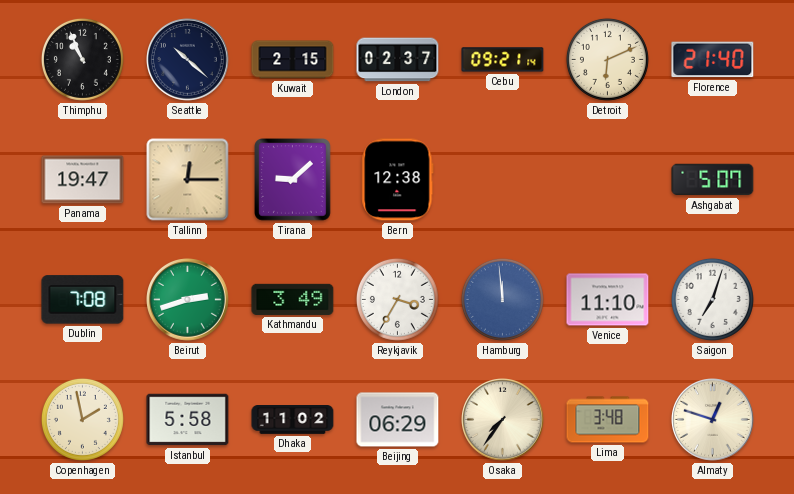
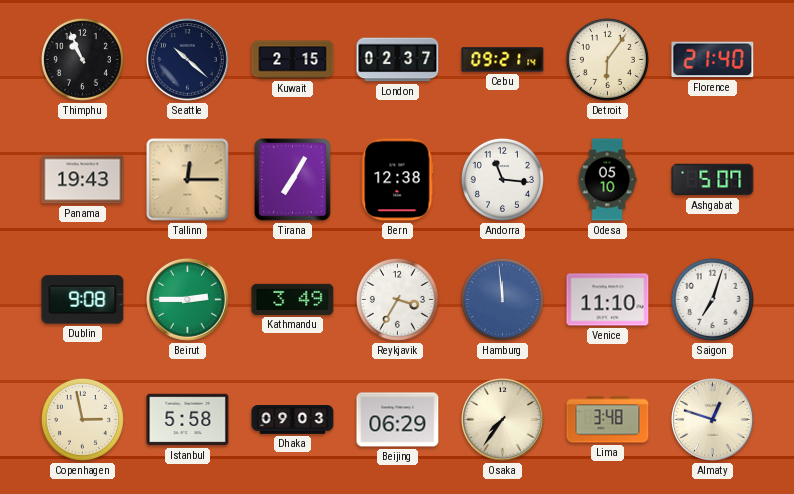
Detroit: 6:11 -> 6:06 (607, 59)
Panama: 19:47 -> 19:43 (83, 180)
Tirana: 9:08 -> 7:05 (293, 180)
Andorra: none -> 11:16 (502, 179)
Odesa: none -> 05:10 (607, 180)
Dublin: 7:08 -> 9:08 (83, 300)
Beirut: 2:42 -> 2:45 (188, 300)
Copenhagen: 1:58 -> 2:58 (82, 419)
Dhaka: 11:02 -> 09:03 (293, 420)
